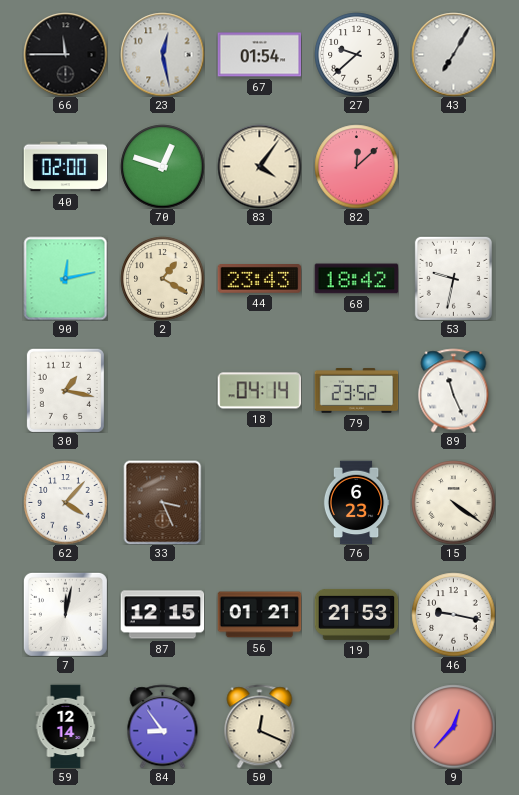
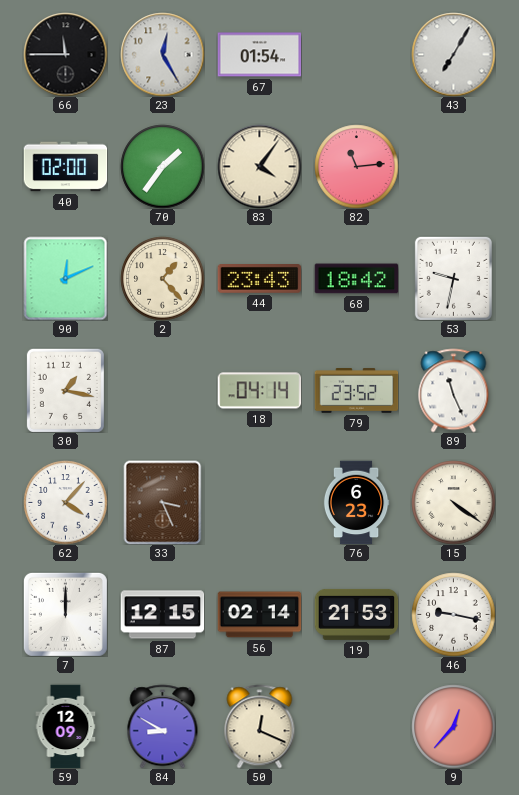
23: 12:28 -> 12:25 (162, 54)
27: 9:38 -> none (356, 54)
70: 12:48 -> 1:36 (162, 166)
82: 12:08 -> 11:14 (356, 166)
90: 12:13 -> 12:11 (65, 278)
2: 1:20 -> 1:23 (162, 278)
7: 12:02 -> 12:00 (65, 614)
56: 01:21 -> 02:14 (259, 615)
59: 12:14 -> 12:09 (66, 726)
84: 8:54 -> 8:50 (163, 726)
